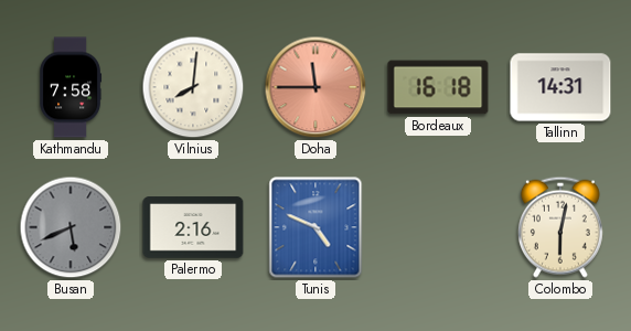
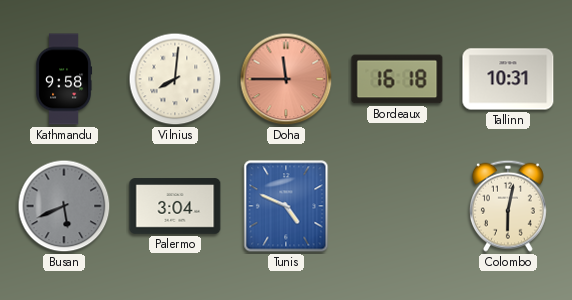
Kathmandu: 7:58 -> 9:58 (64, 79)
Tallinn: 14:31 -> 10:31 (508, 79)
Palermo: 2:16 -> 3:04 (175, 206)
